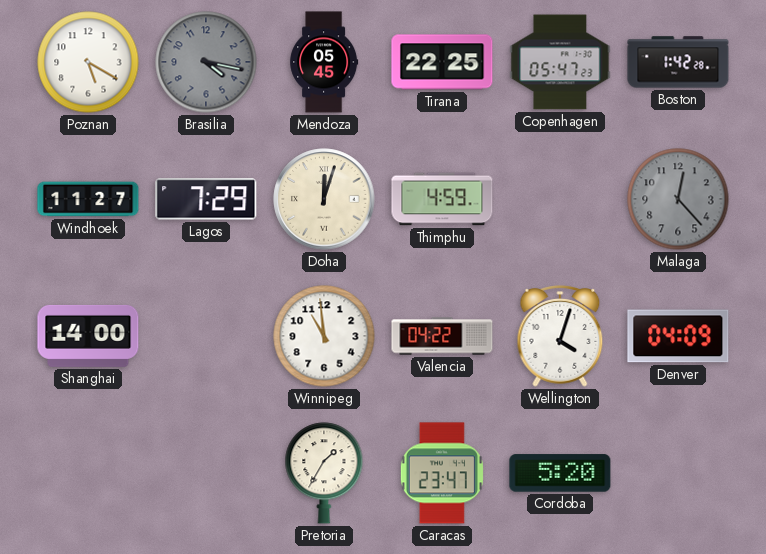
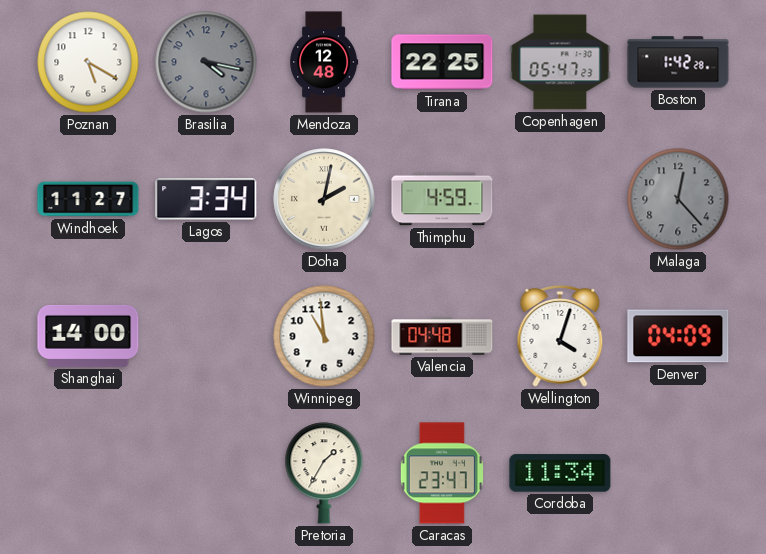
Mendoza: 05:45 -> 12:48 (324, 62)
Lagos: 7:29 -> 3:34 (206, 199)
Doha: 12:03 -> 2:02 (324, 199)
Valencia: 04:22 -> 04:48 (442, 336)
Cordoba: 5:20 -> 11:34 (560, 473)
